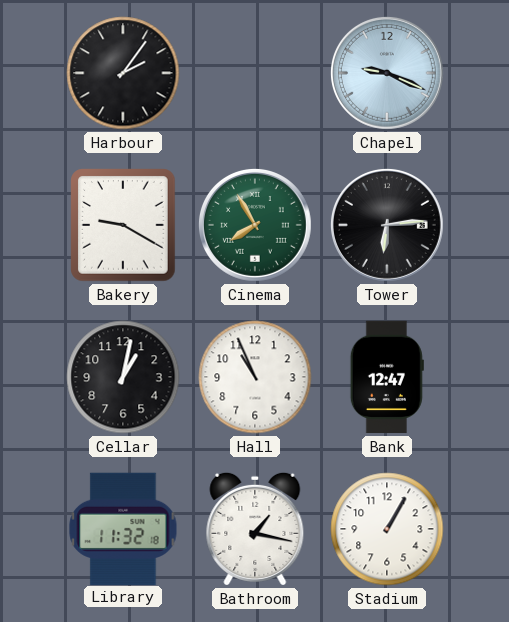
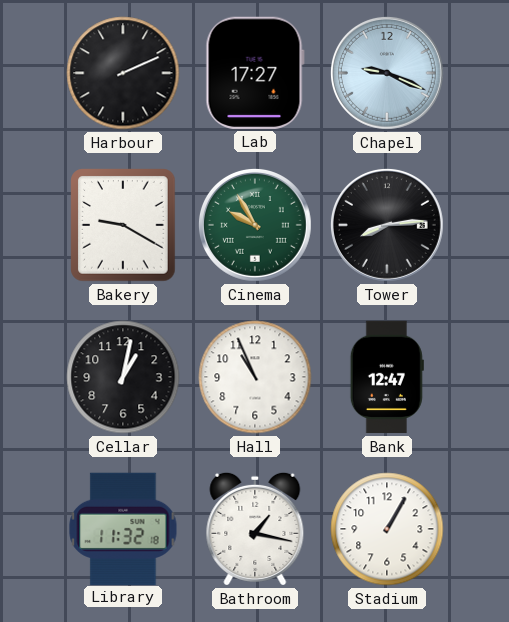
Harbour: 2:06 -> 2:11 (123, 73)
Lab: none -> 17:27 (255, 73)
Cinema: 7:55 -> 9:55 (255, 225)
Tower: 6:14 -> 8:14 (387, 225)
